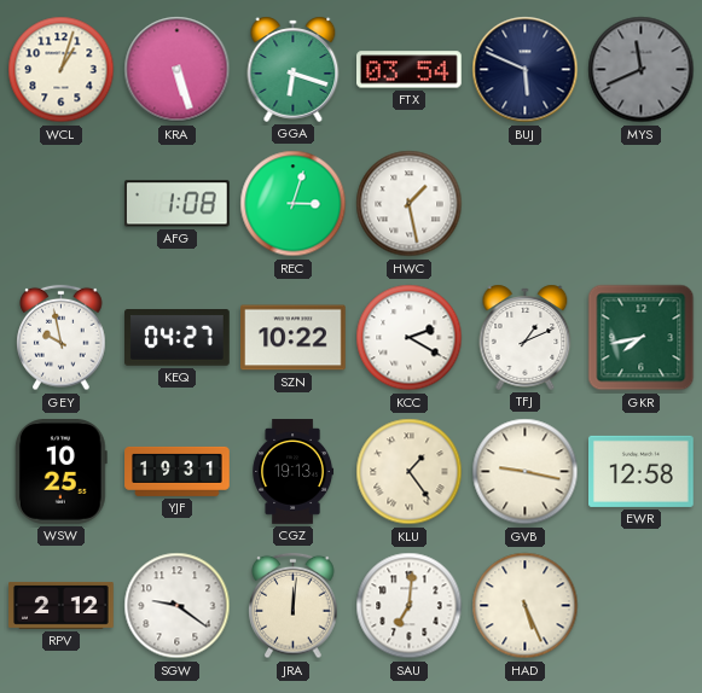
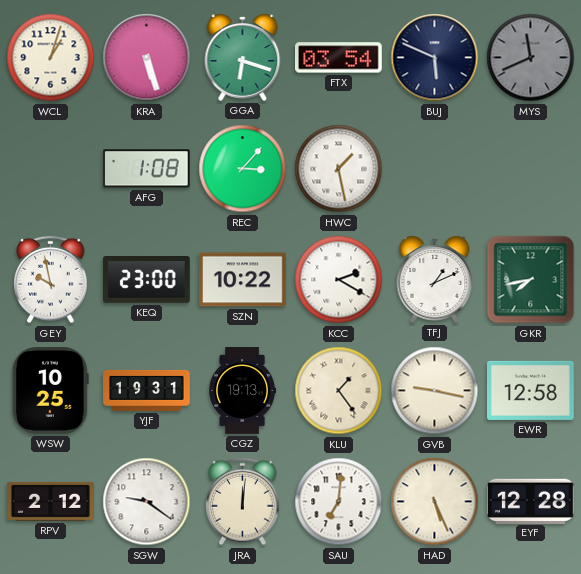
REC: 3:03 -> 3:07 (243, 169)
KEQ: 04:27 -> 23:00 (147, 280)
EYF: none -> 12:28 (531, 501)
